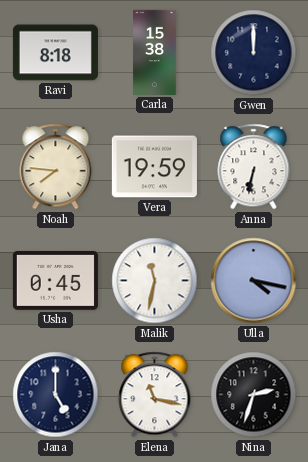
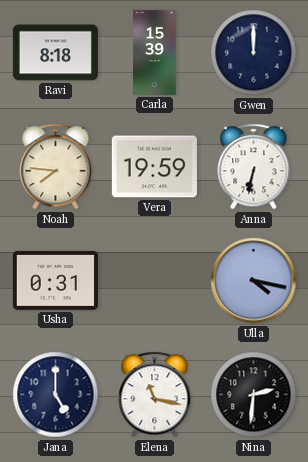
Carla: 15:38 -> 15:39 (155, 52)
Usha: 0:45 -> 0:31 (55, 280)
Malik: 11:32 -> none (155, 281)
Nina: 2:33 -> 2:31 (254, 395)
